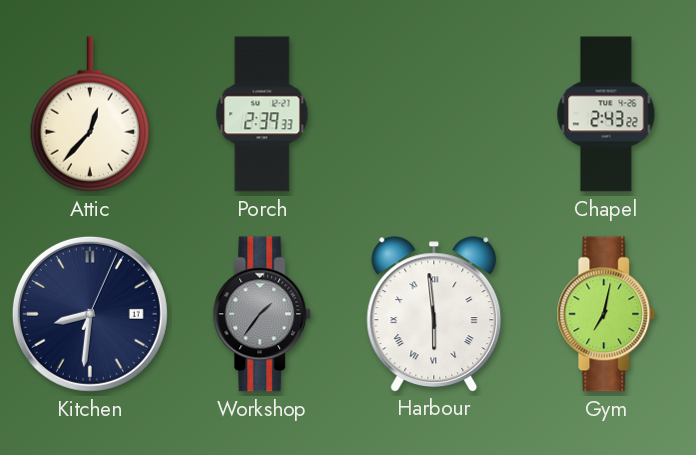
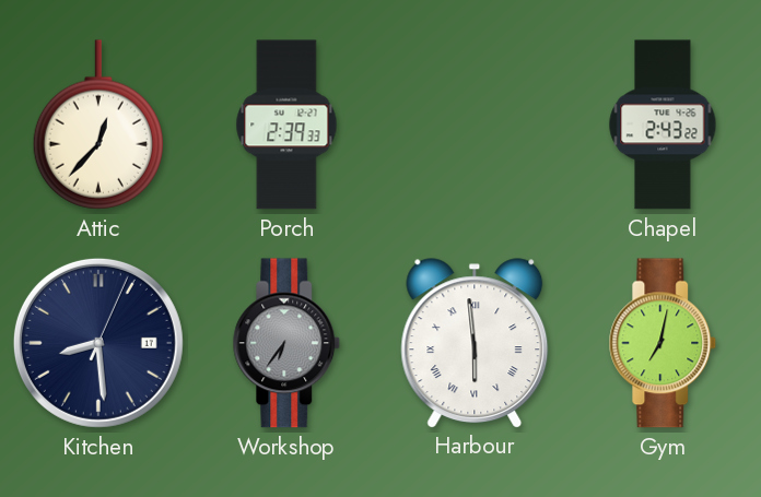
Kitchen: 8:31 -> 8:29 (98, 343)
Workshop: 1:36 -> 6:36 (286, 343)
